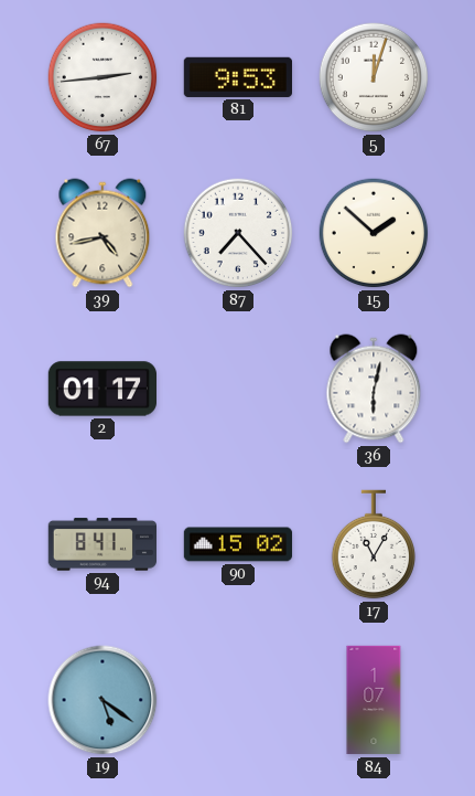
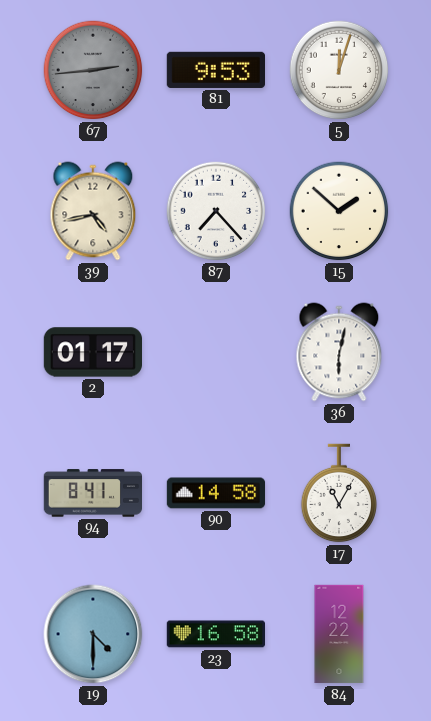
67 dial: white -> grey (93, 70)
90: 15:02 -> 14:58 (216, 493)
19: 5:21 -> 4:30 (93, 634)
23: none -> 16:58 (215, 634)
84: 1:07 -> 12:22 (339, 634)
